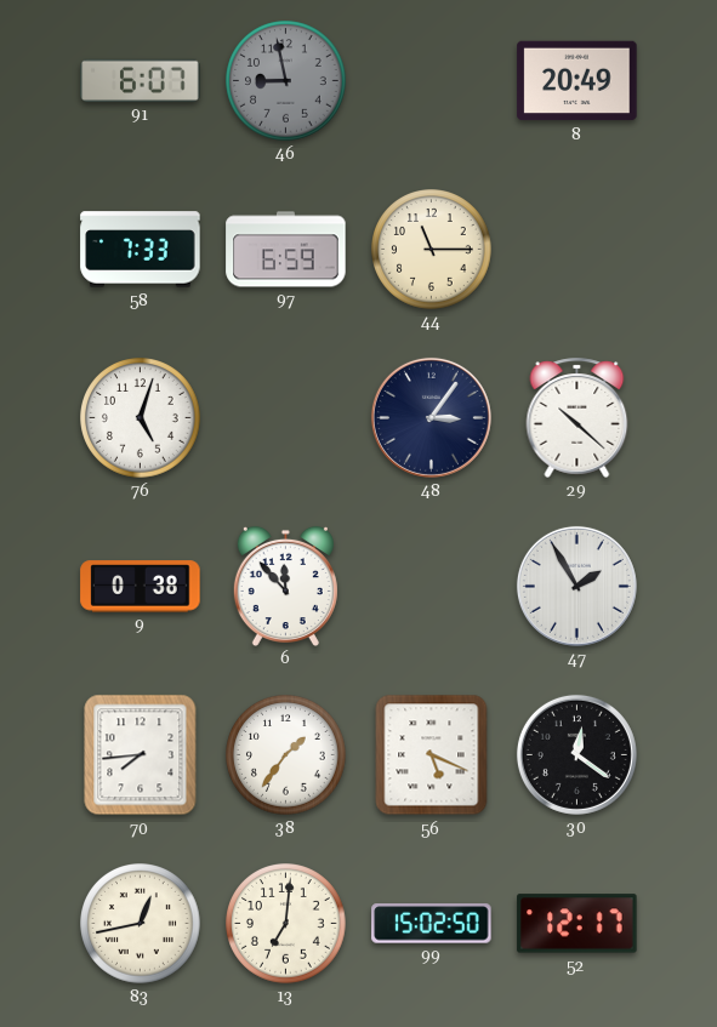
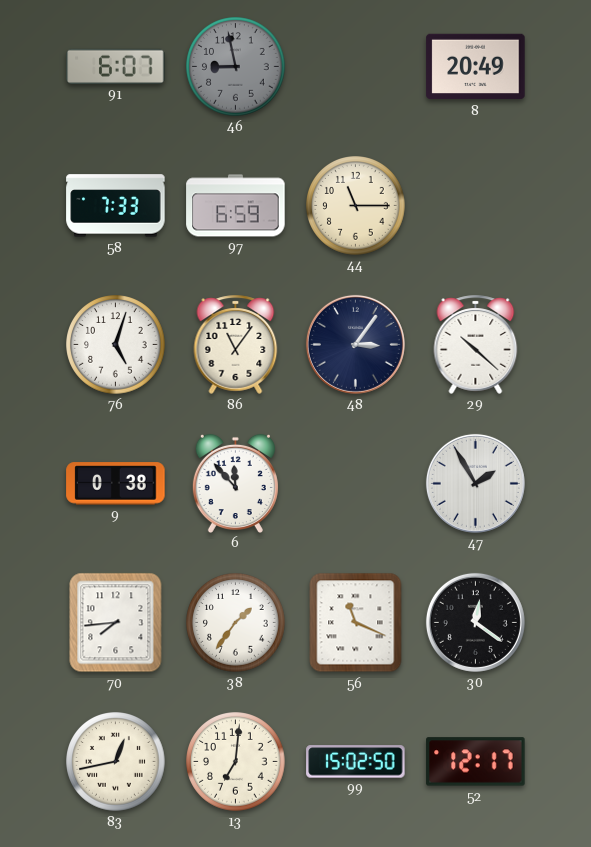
86: none -> 11:06 (236, 344)
56: 5:19 -> 11:19 (356, 623)
